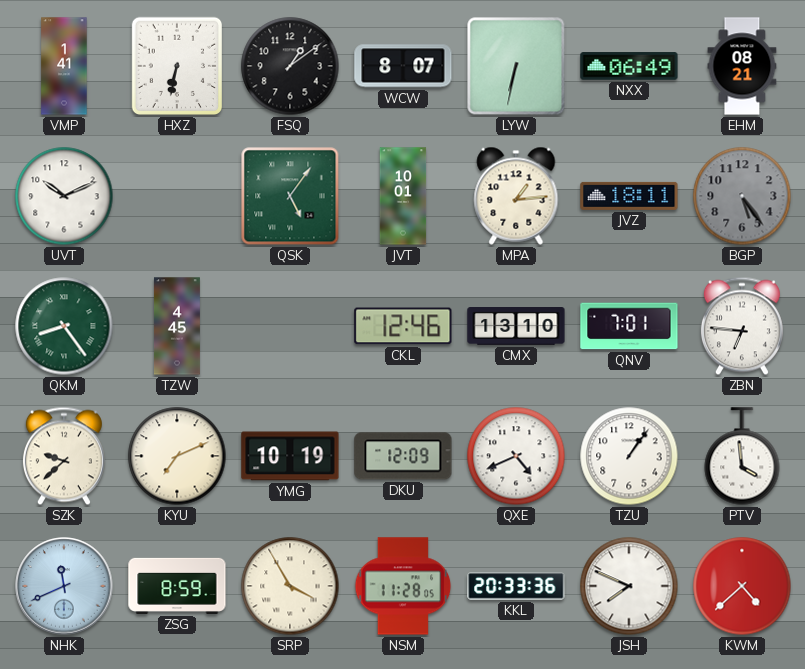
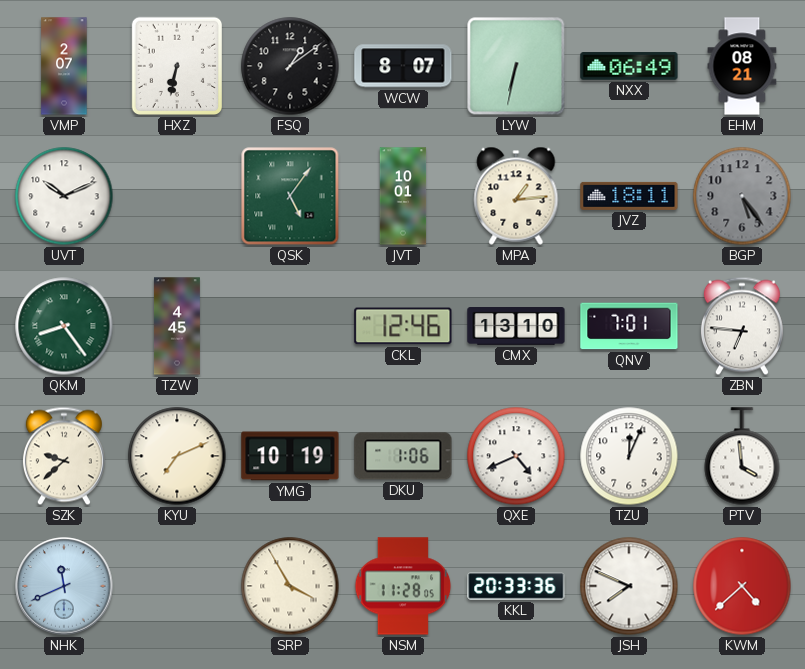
VMP: 1:41 -> 2:07 (64, 66)
DKU: 12:09 -> 1:06 (403, 456)
TZU: 1:06 -> 12:04 (629, 456)
ZSG: 8:59 -> none (177, 586)
